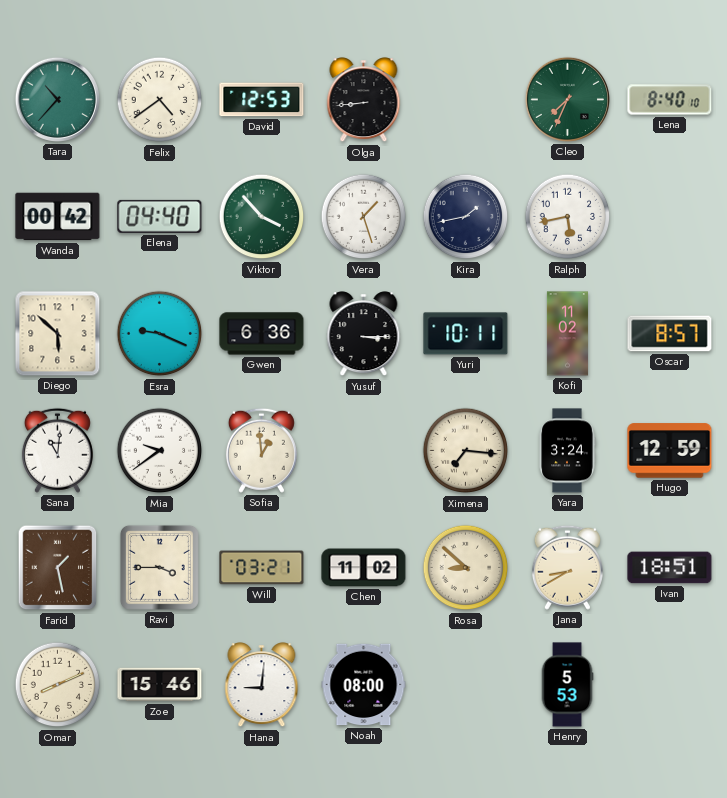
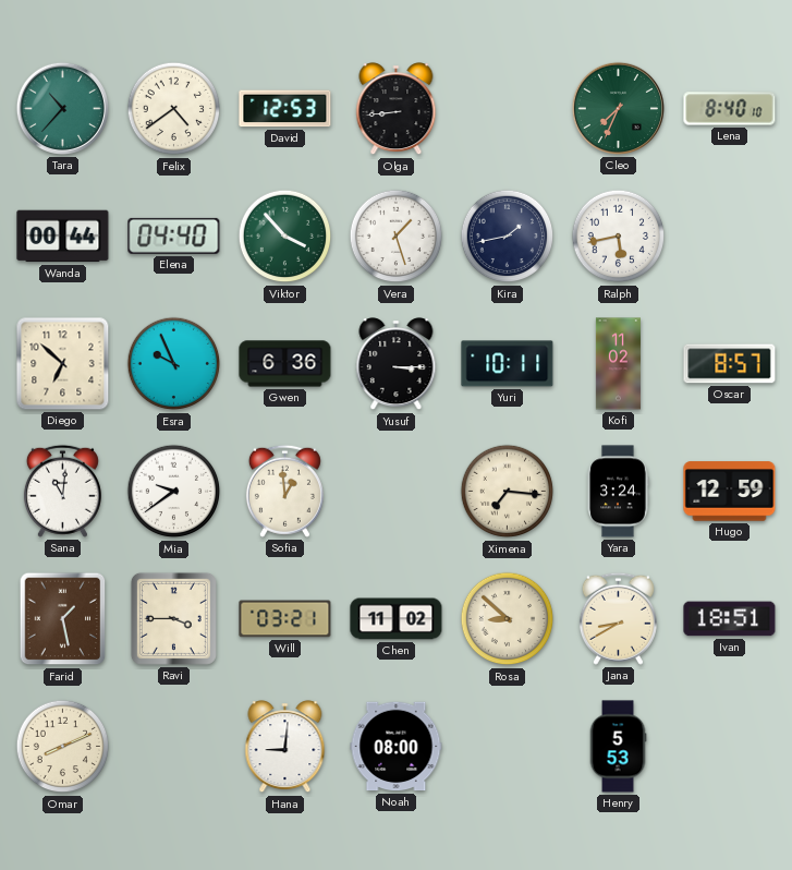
Wanda: 00:42 -> 00:44 (63, 237)
Diego: 5:52 -> 6:52 (63, 364)
Esra: 9:19 -> 9:56 (174, 364)
Zoe: 15:46 -> none (160, 685)
